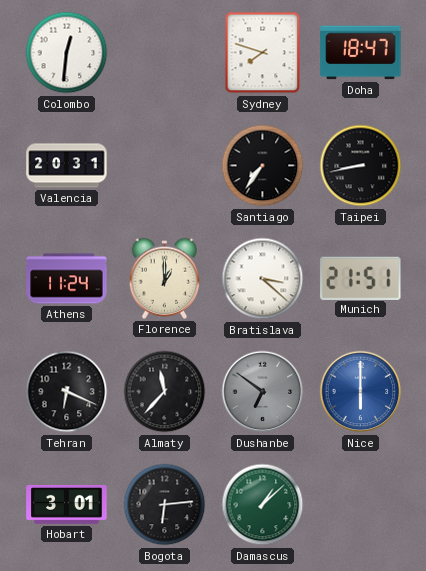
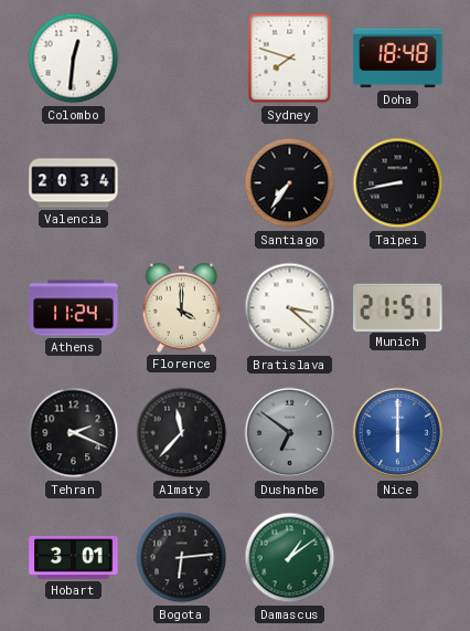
Doha: 18:47 -> 18:48 (398, 59)
Valencia: 20:31 -> 20:34 (74, 183)
Florence: 1:00 -> 4:00 (182, 307)
Tehran: 6:19 -> 2:19 (74, 433)
Damascus: 1:08 -> 1:09 (290, 558)
